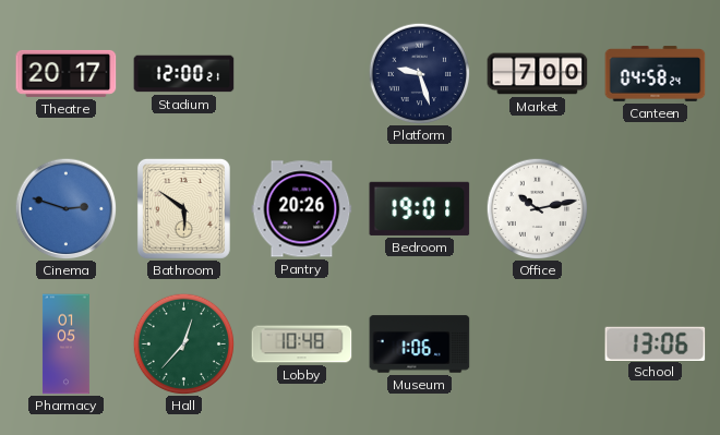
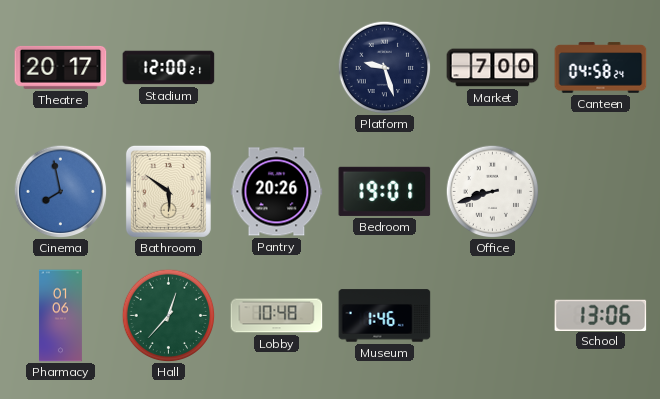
Cinema: 2:48 -> 7:58 (60, 191)
Office: 10:13 -> 8:42 (492, 191)
Pharmacy: 01:05 -> 01:06 (60, 316)
Museum: 1:06 -> 1:46 (385, 316)
